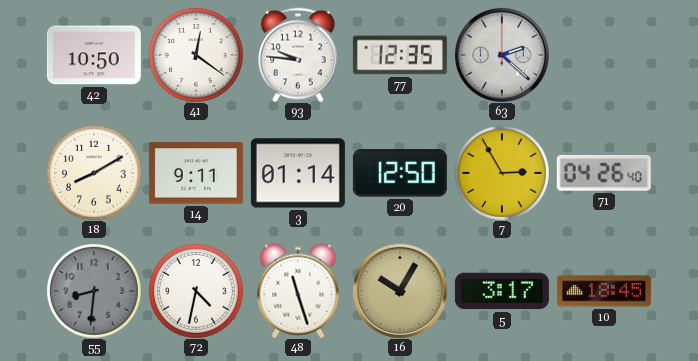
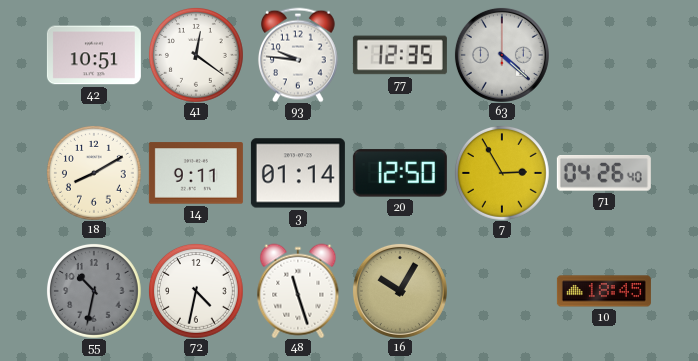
42: 10:50 -> 10:51 (94, 55)
63: 2:22 -> 4:22 (502, 55)
55: 8:31 -> 10:32 (94, 291)
5: 3:17 -> none (502, 291)
